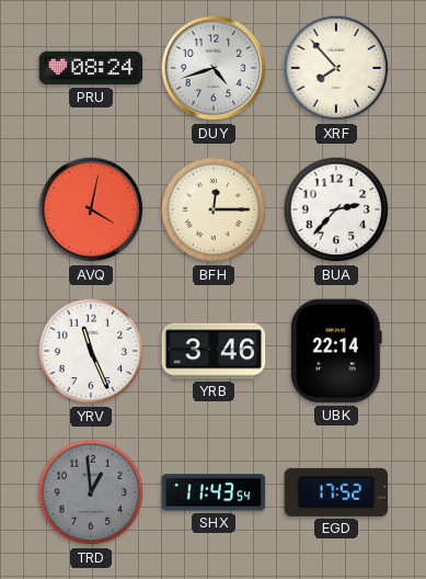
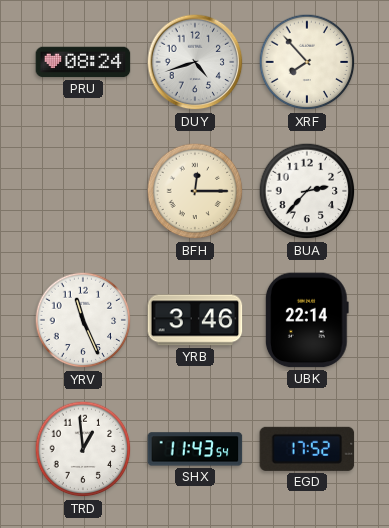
AVQ: 4:02 -> none (91, 209)
TRD dial: grey -> white (83, 449)
